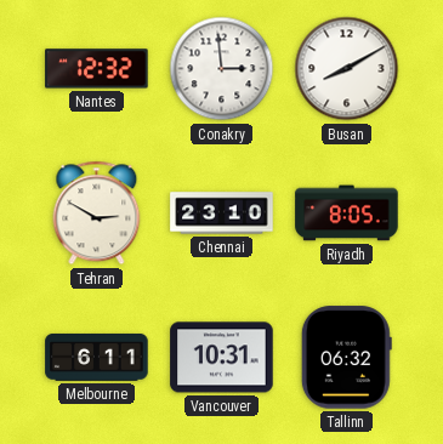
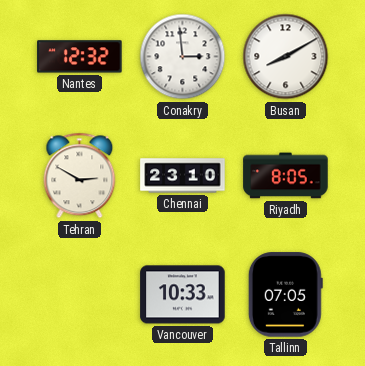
Melbourne: 6:11 -> none (97, 357)
Vancouver: 10:31 -> 10:33 (183, 295)
Tallinn: 06:32 -> 07:05 (285, 295)
